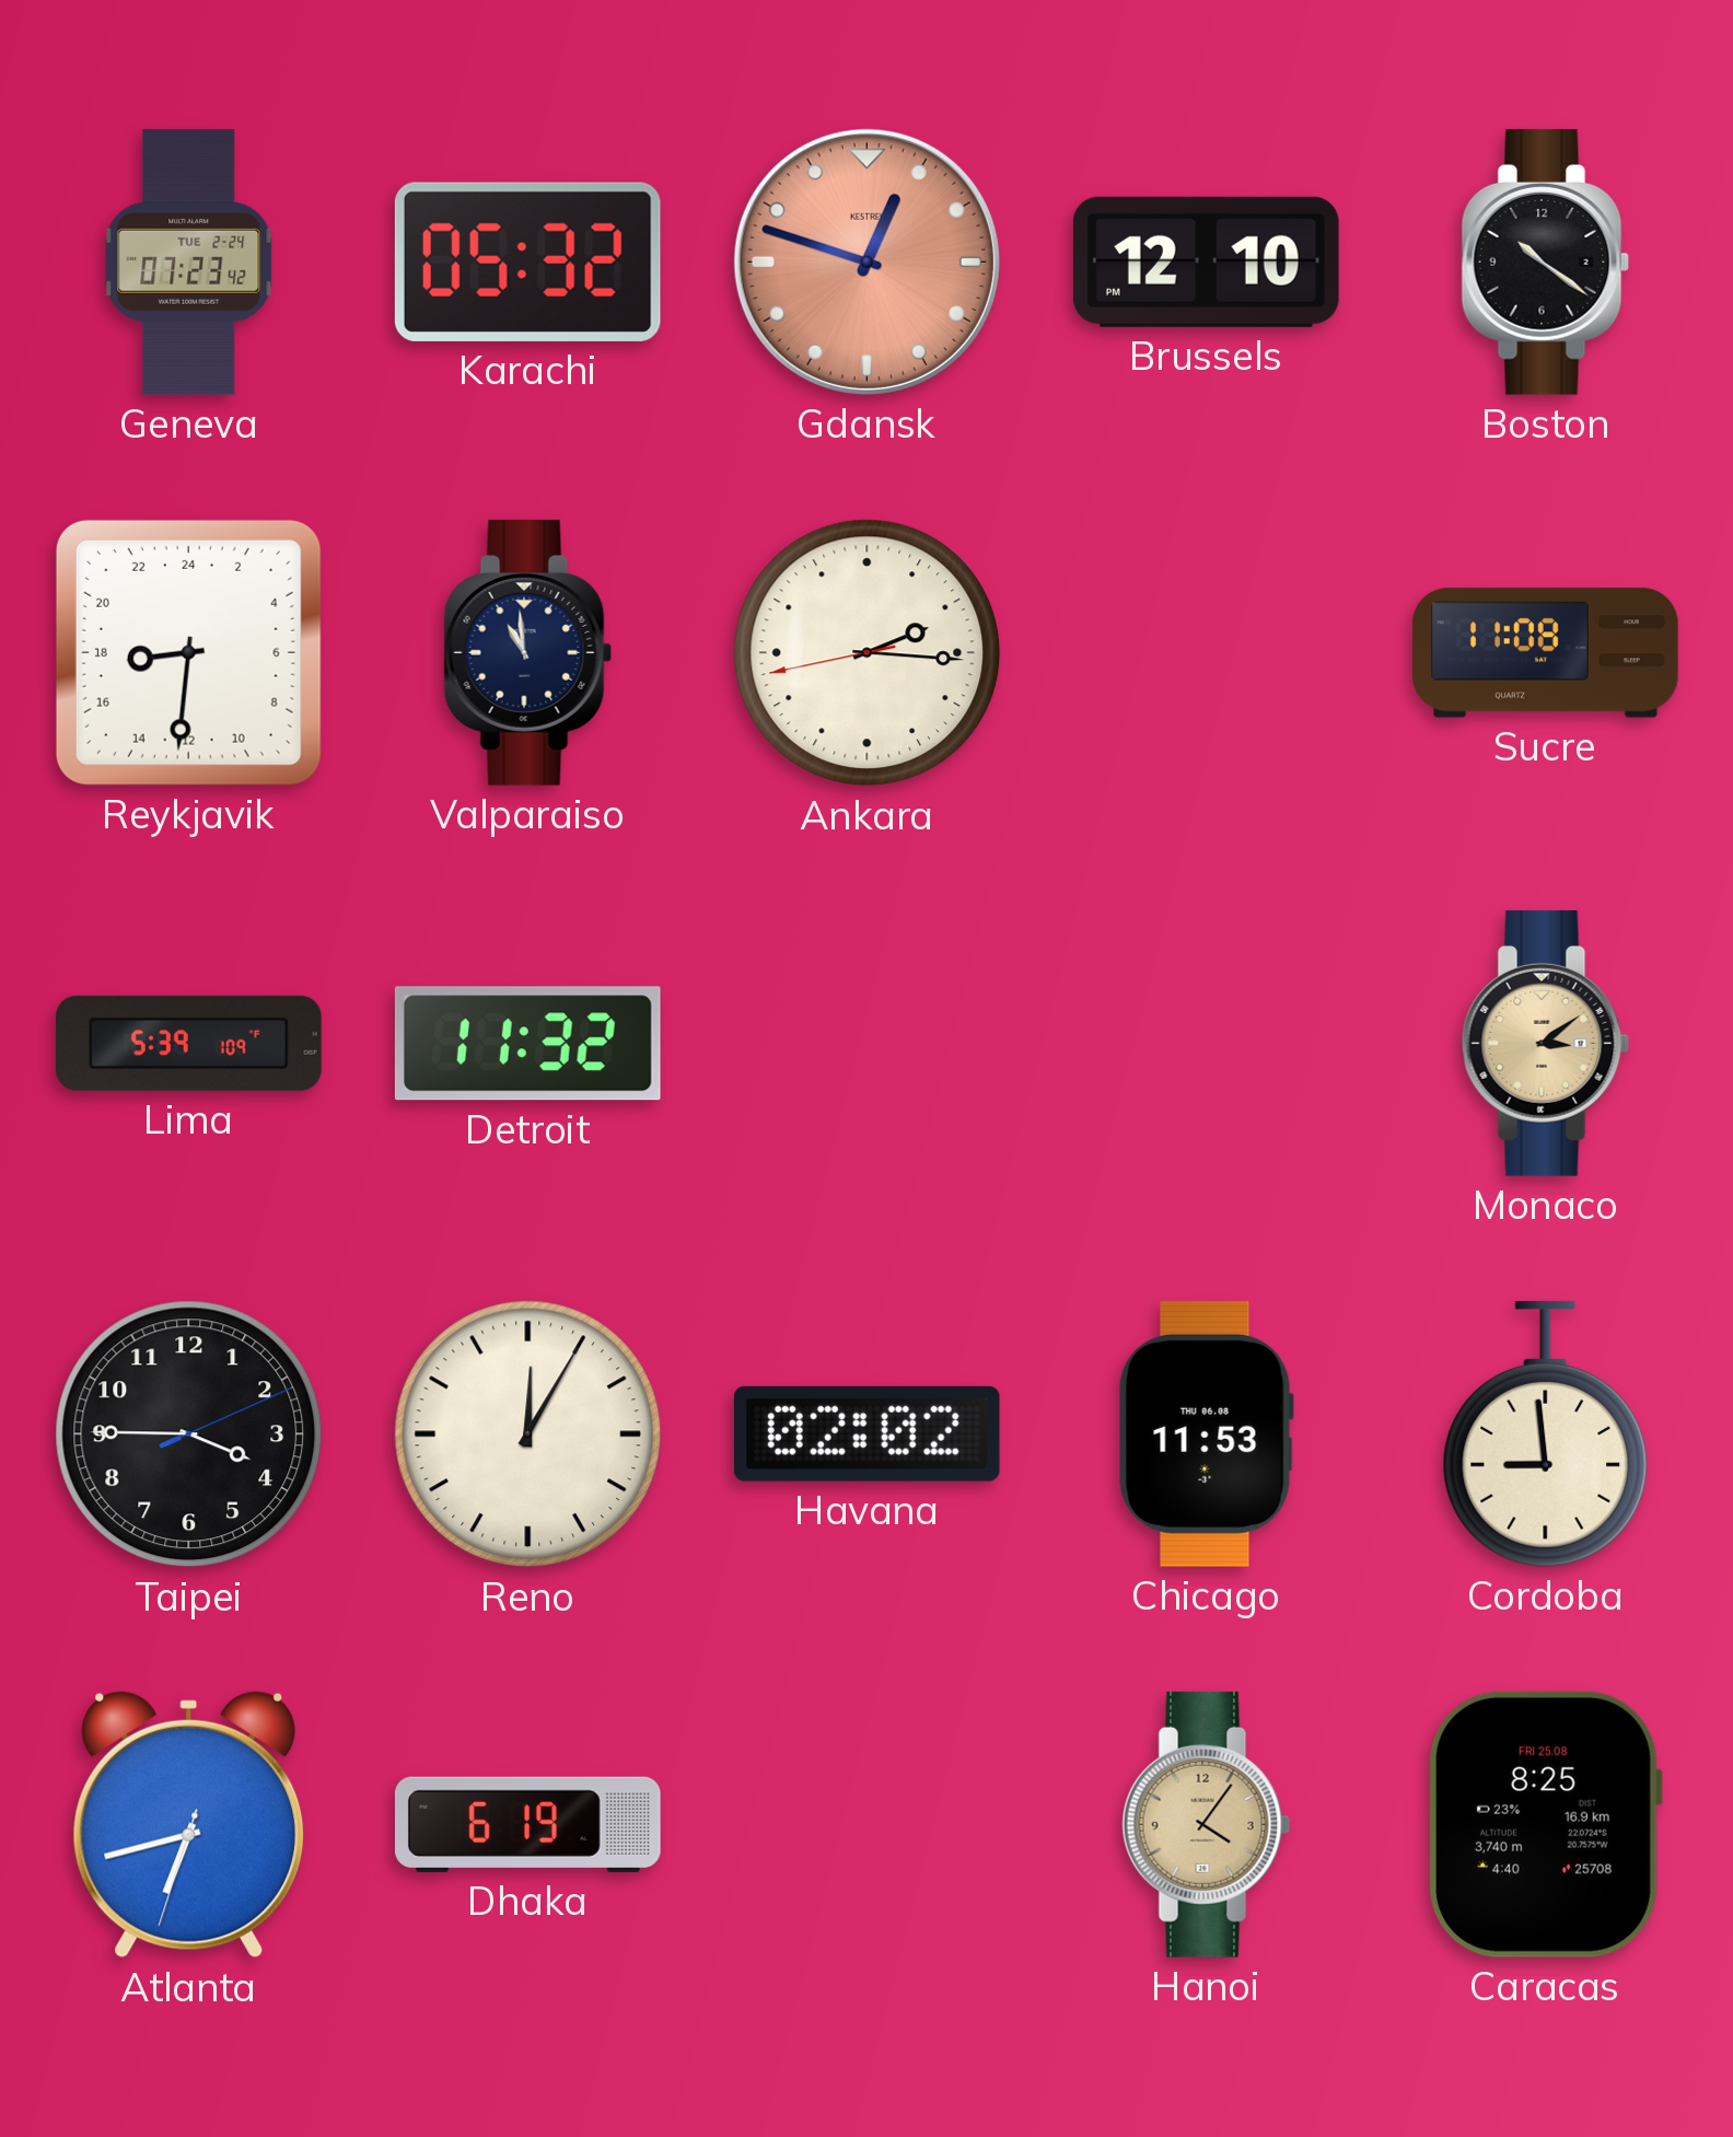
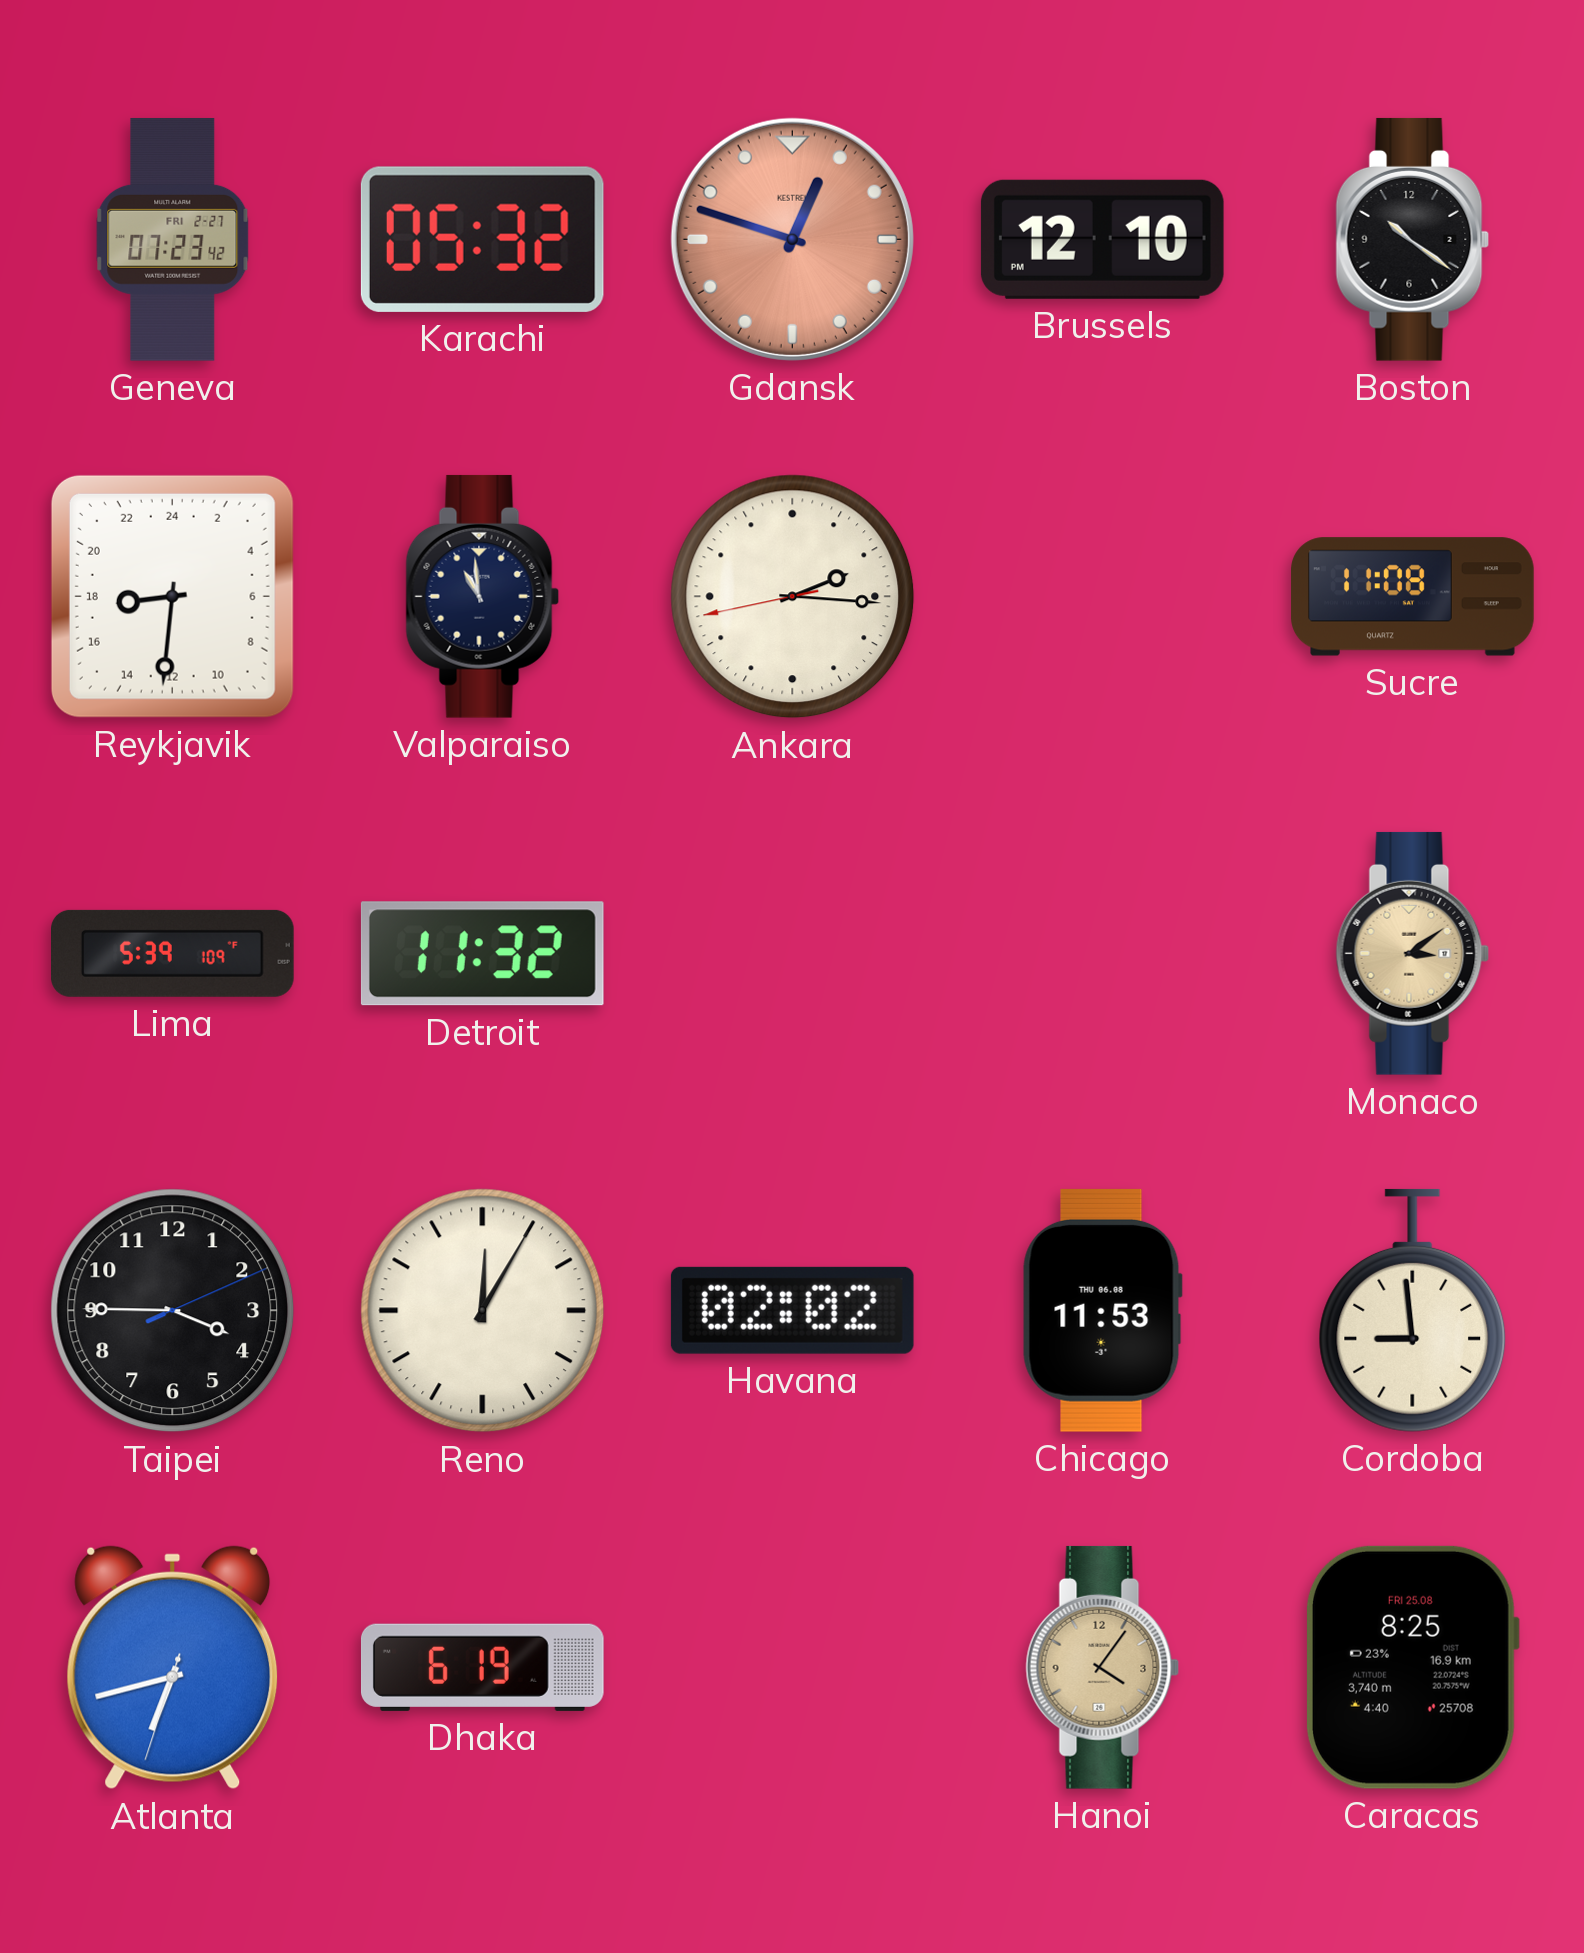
Geneva date: TUE 2-24 -> FRI 2-27 (173, 239)
